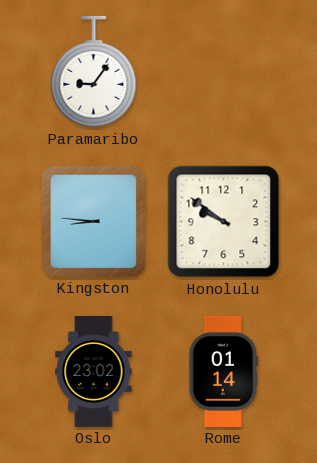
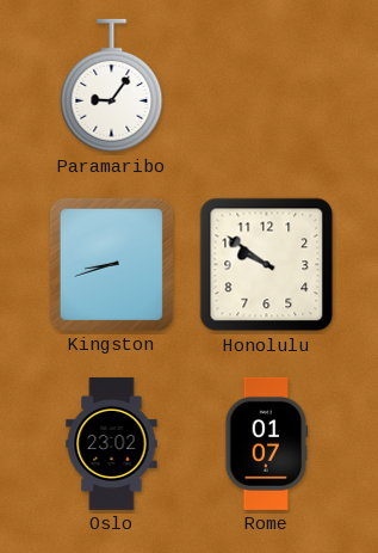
Kingston: 8:46 -> 8:42 (111, 264)
Rome: 01:14 -> 01:07 (267, 443)
